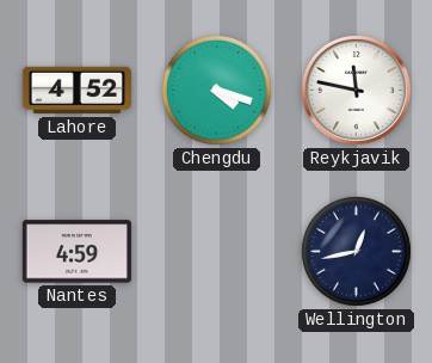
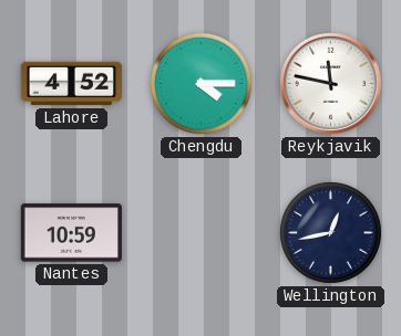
Chengdu: 4:18 -> 4:15 (200, 83)
Nantes: 4:59 -> 10:59 (71, 233)
